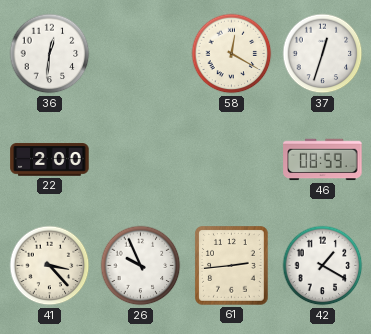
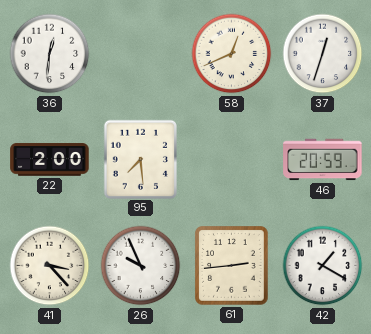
58: 12:20 -> 12:41 (232, 54)
95: none -> 7:29 (140, 159)
46: 08:59 -> 20:59 (323, 160)
